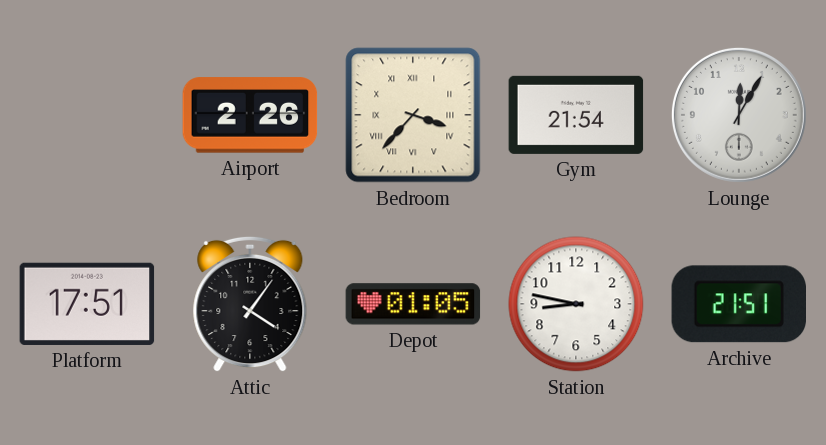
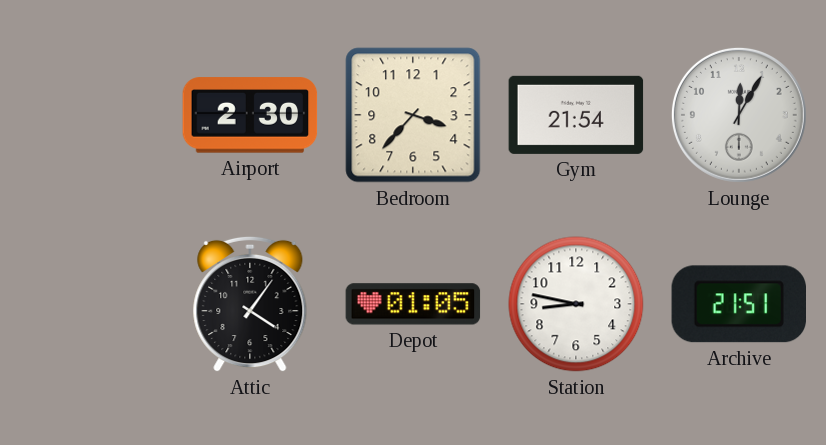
Airport: 2:26 -> 2:30 (250, 115)
Bedroom numerals: Roman -> Arabic (413, 115)
Platform: 17:51 -> none (87, 304)
